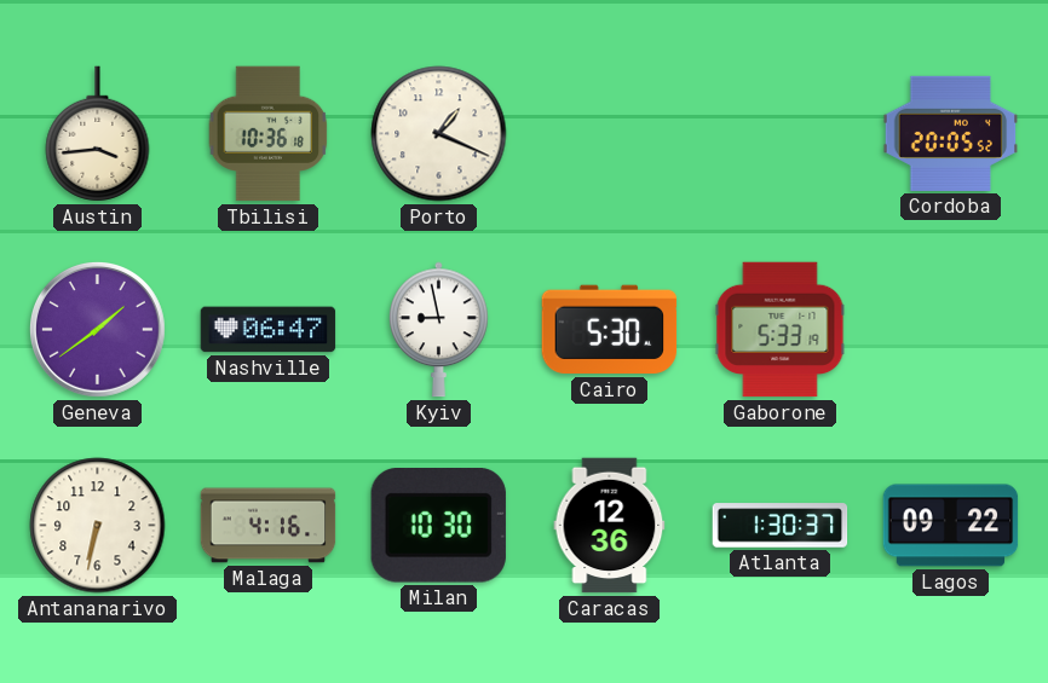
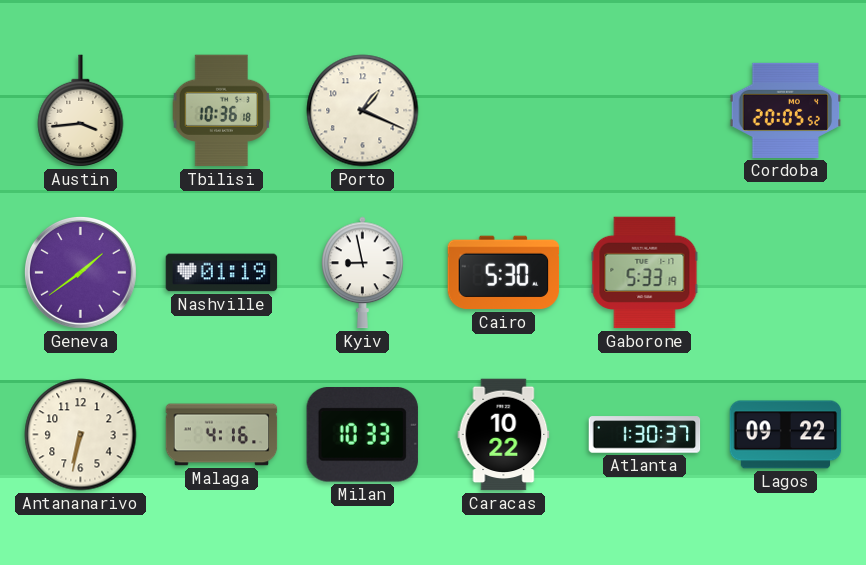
Nashville: 06:47 -> 01:19 (222, 273)
Milan: 10:30 -> 10:33 (362, 435)
Caracas: 12:36 -> 10:22 (504, 435)
